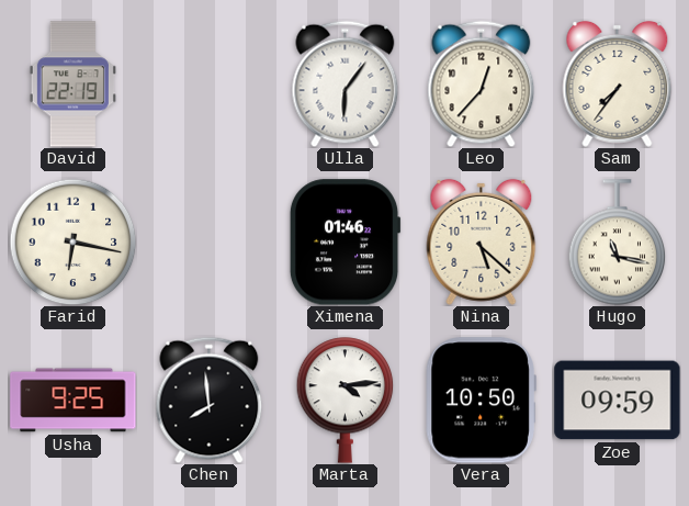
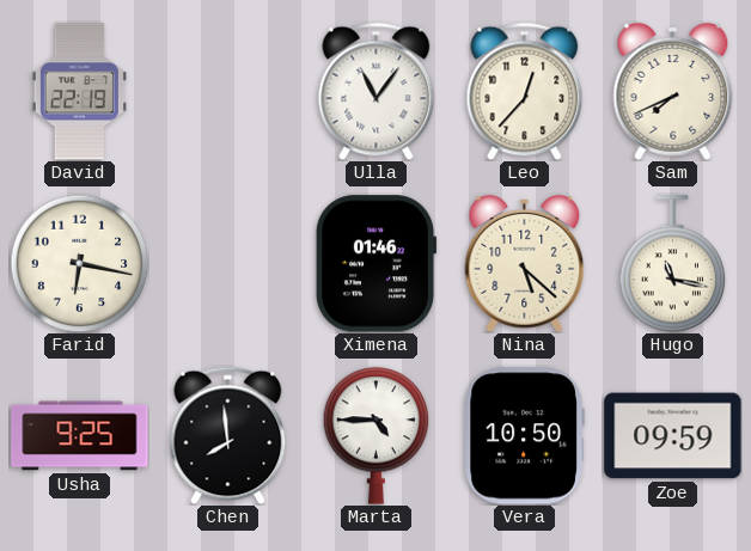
Ulla: 6:06 -> 11:06 (377, 91)
Sam: 7:36 -> 7:41 (673, 91)
Marta: 4:14 -> 4:45 (377, 436)
